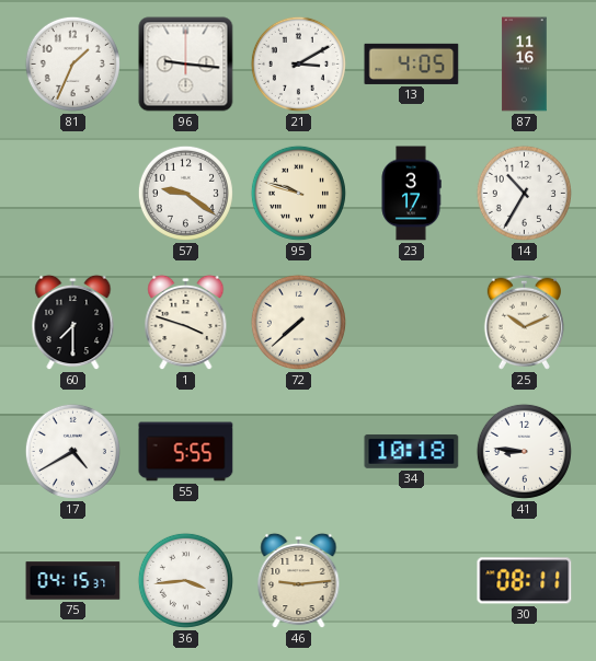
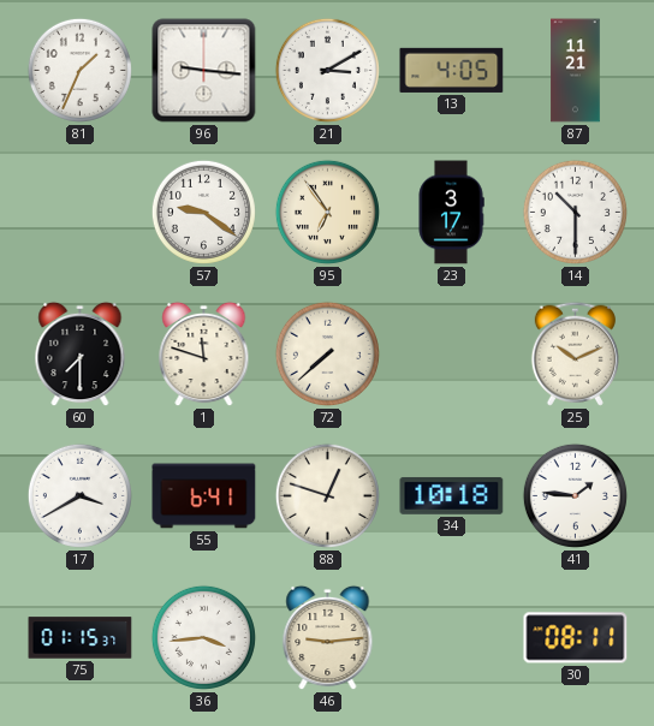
87: 11:16 -> 11:21 (576, 71)
95: 9:48 -> 6:54 (327, 212)
14: 10:35 -> 10:30 (575, 212)
1: 3:48 -> 11:48 (204, 355)
17: 4:40 -> 3:40 (79, 495)
55: 5:55 -> 6:41 (204, 496)
88: none -> 12:48 (327, 495)
41: 8:46 -> 1:46 (575, 495)
75: 04:15 -> 01:15 (81, 638)
